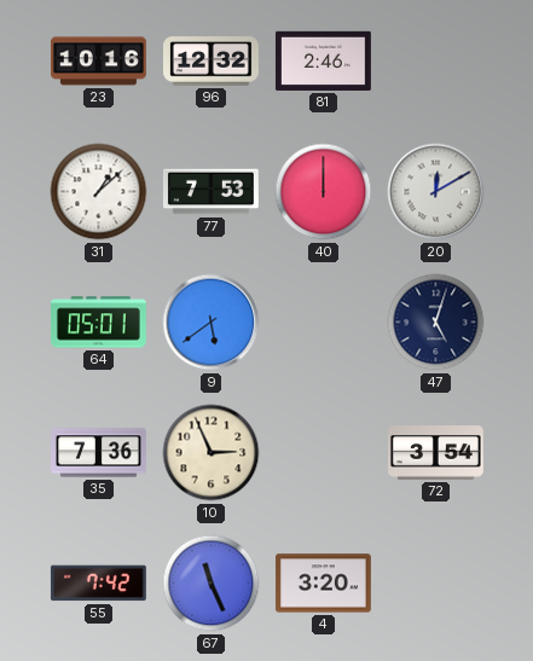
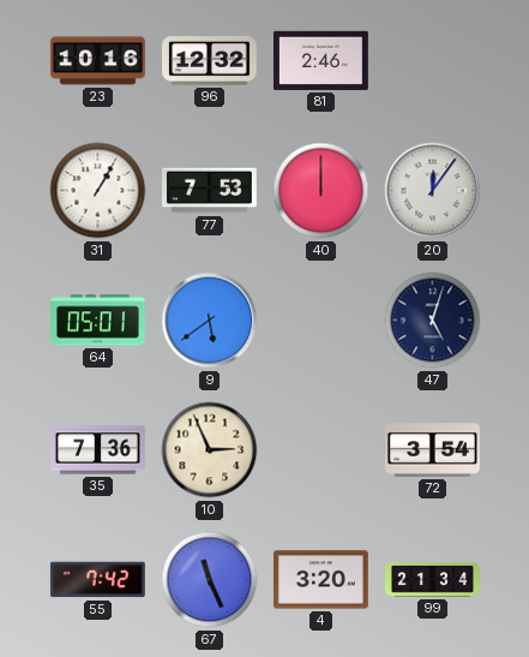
31: 1:08 -> 1:05 (98, 191)
20: 12:10 -> 12:06 (433, 191)
99: none -> 21:34 (433, 580)
